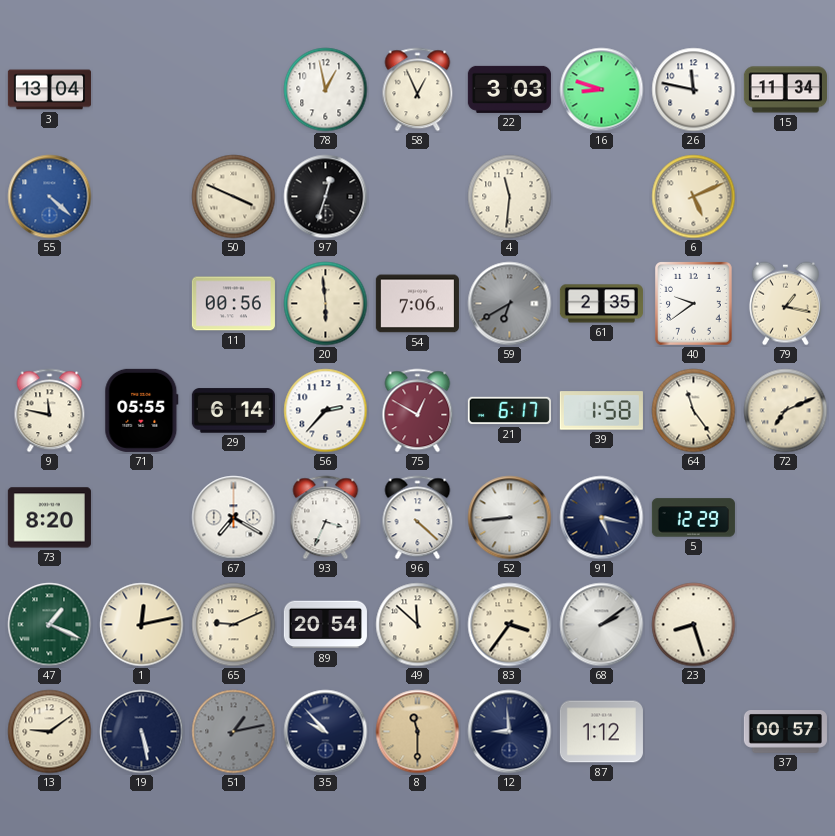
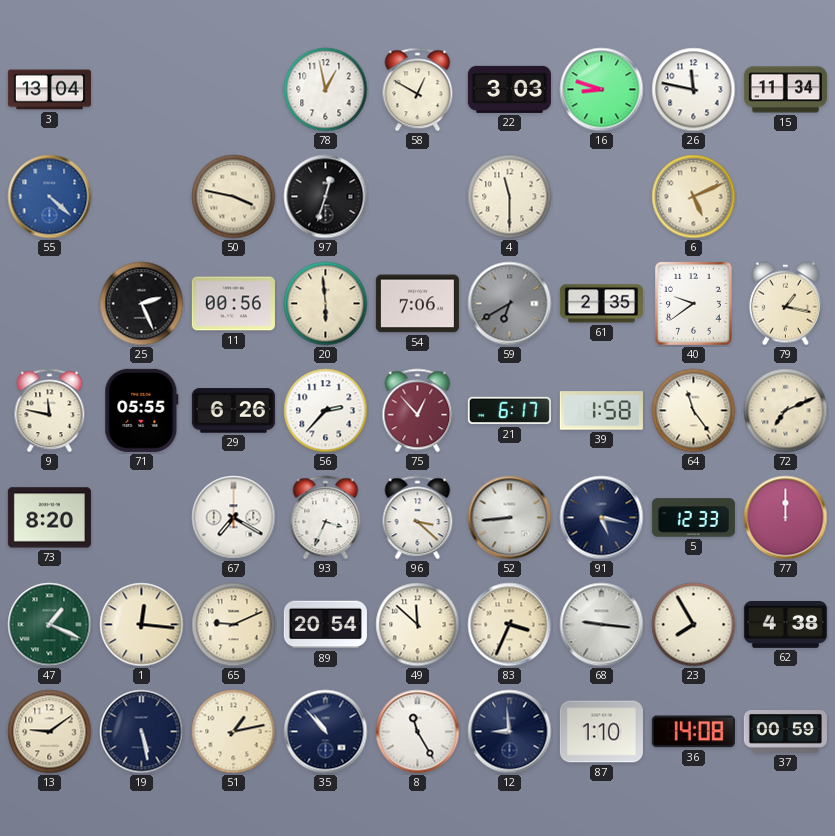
58: 12:56 -> 12:50 (418, 90)
50: 3:49 -> 3:47 (234, 197)
4: 11:31 -> 11:30 (510, 197)
25: none -> 2:26 (142, 304)
29: 6:14 -> 6:26 (233, 411)
75: 12:50 -> 12:53 (418, 411)
96: 4:22 -> 3:22 (418, 518)
5: 12:29 -> 12:33 (693, 518)
77: none -> 12:00 (786, 518)
1: 12:13 -> 12:16 (142, 625)
83: 3:36 -> 3:34 (510, 625)
68: 2:09 -> 9:16 (602, 625)
23: 8:27 -> 7:55 (694, 625)
62: none -> 4:38 (785, 624)
51 dial: grey -> cream (234, 732)
35: 9:53 -> 10:53 (326, 732)
8: 11:30 -> 11:25 (418, 732)
8 dial: champagne -> white (418, 732)
87: 1:12 -> 1:10 (601, 732)
36: none -> 14:08 (693, 732)
37: 00:57 -> 00:59 (785, 732)
